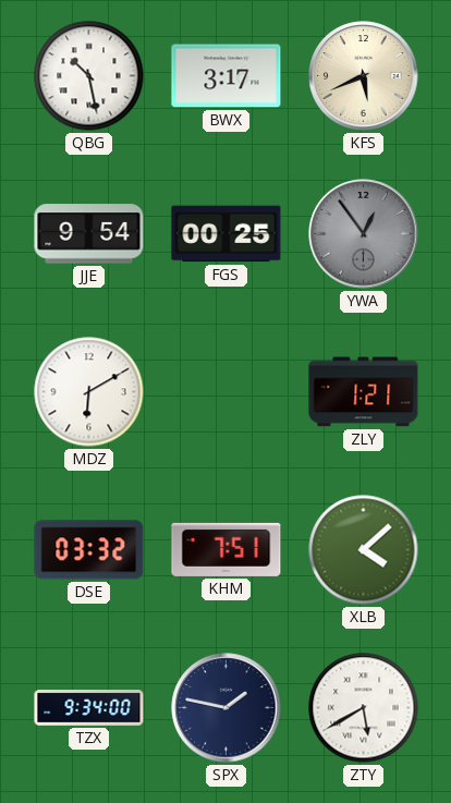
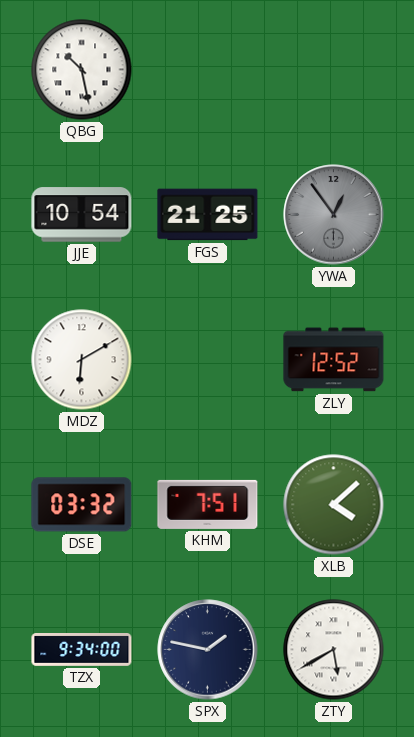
BWX: 3:17 -> none (227, 76)
KFS: 5:41 -> none (364, 76)
JJE: 9:54 -> 10:54 (82, 215)
FGS: 00:25 -> 21:25 (208, 215)
ZLY: 1:21 -> 12:52 (334, 360)
